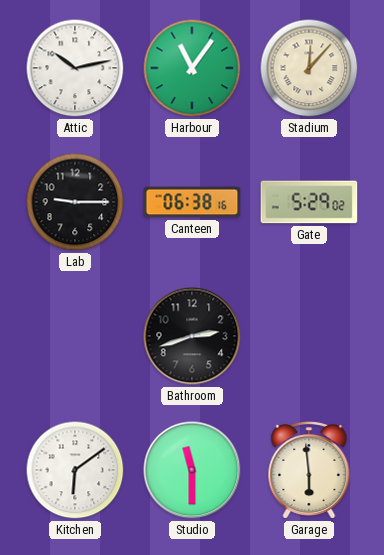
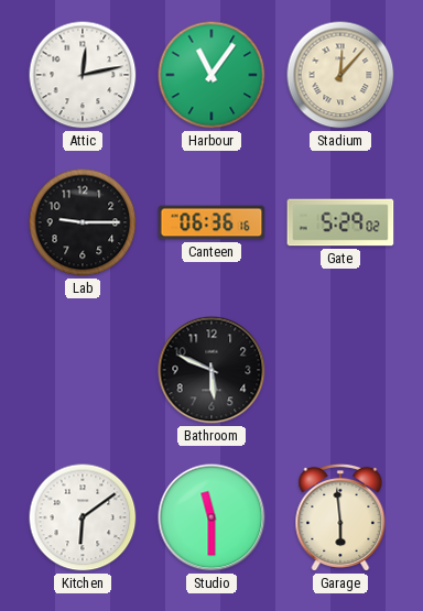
Attic: 10:13 -> 12:13 (83, 75)
Canteen: 06:38 -> 06:36 (211, 222)
Bathroom: 2:42 -> 5:49 (211, 370)
